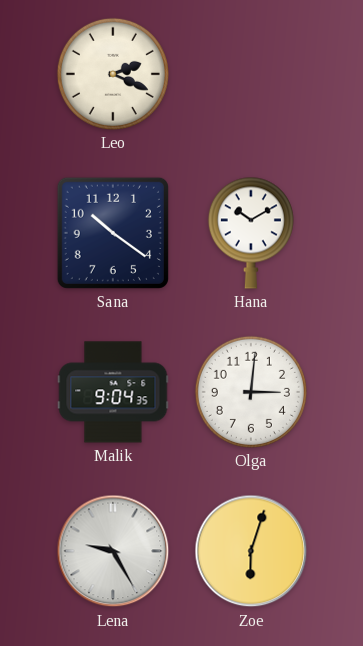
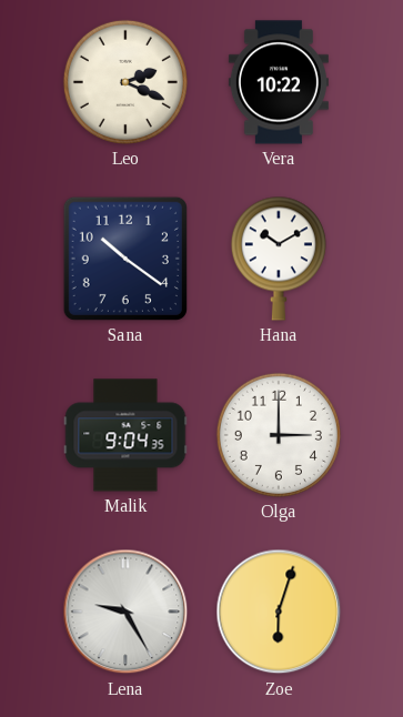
Vera: none -> 10:22 (279, 82)
Olga: 3:01 -> 3:00 (279, 435)
